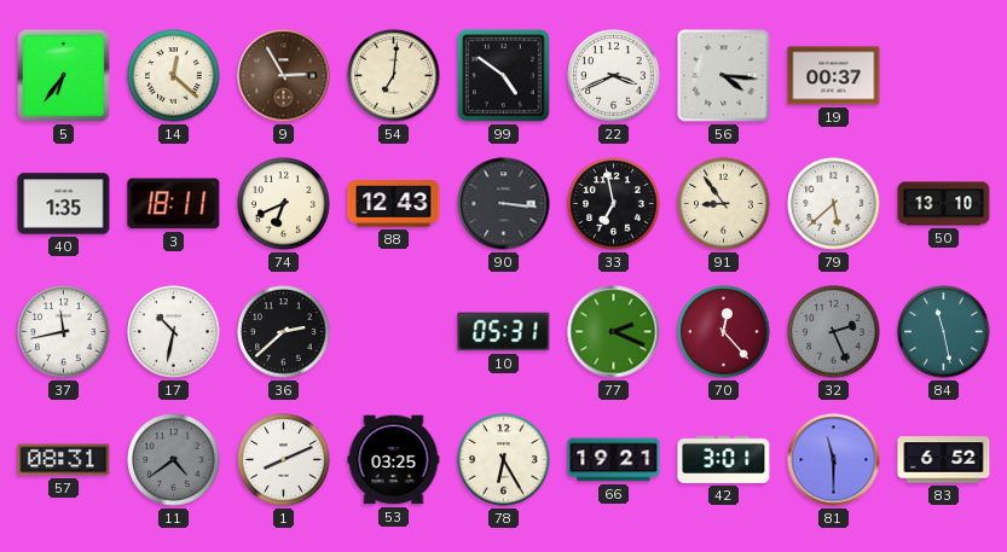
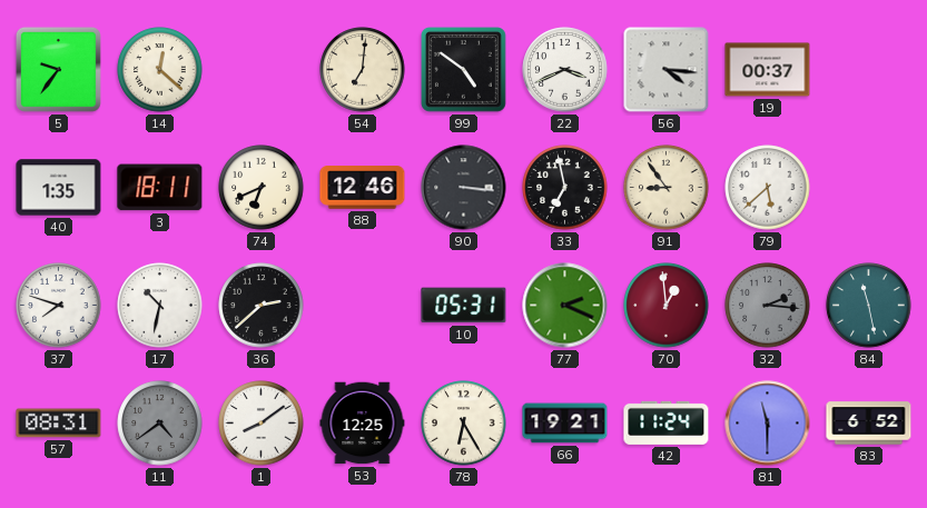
5: 6:36 -> 9:36 (58, 69)
9: 2:55 -> none (284, 76)
88: 12:43 -> 12:46 (363, 188)
50: 13:10 -> none (944, 204)
37: 11:43 -> 7:48 (59, 306)
70: 12:23 -> 12:59 (667, 306)
32: 2:26 -> 2:16 (768, 306)
1: 8:11 -> 8:09 (262, 424)
53: 03:25 -> 12:25 (363, 424)
42: 3:01 -> 11:24 (667, 422)
